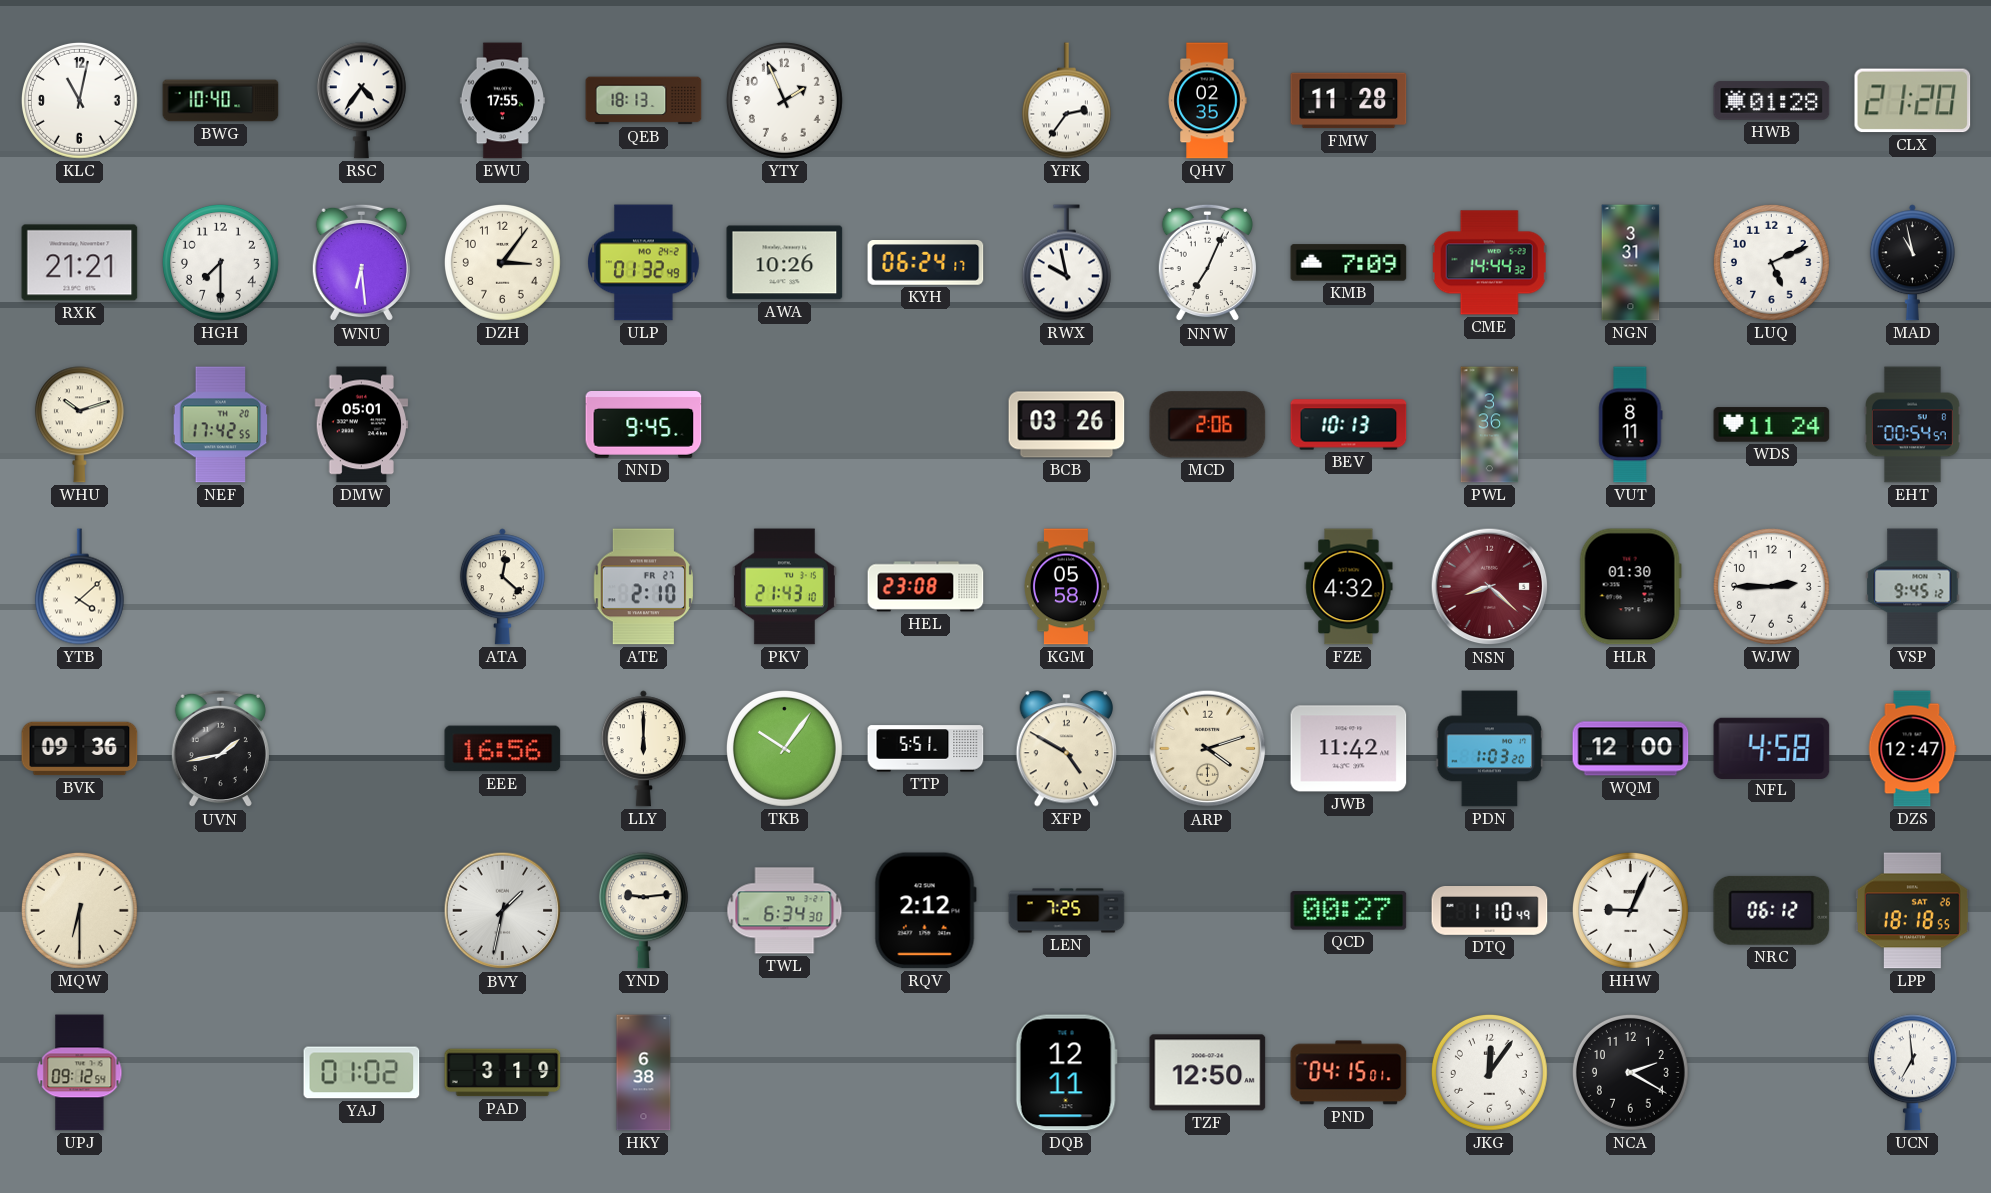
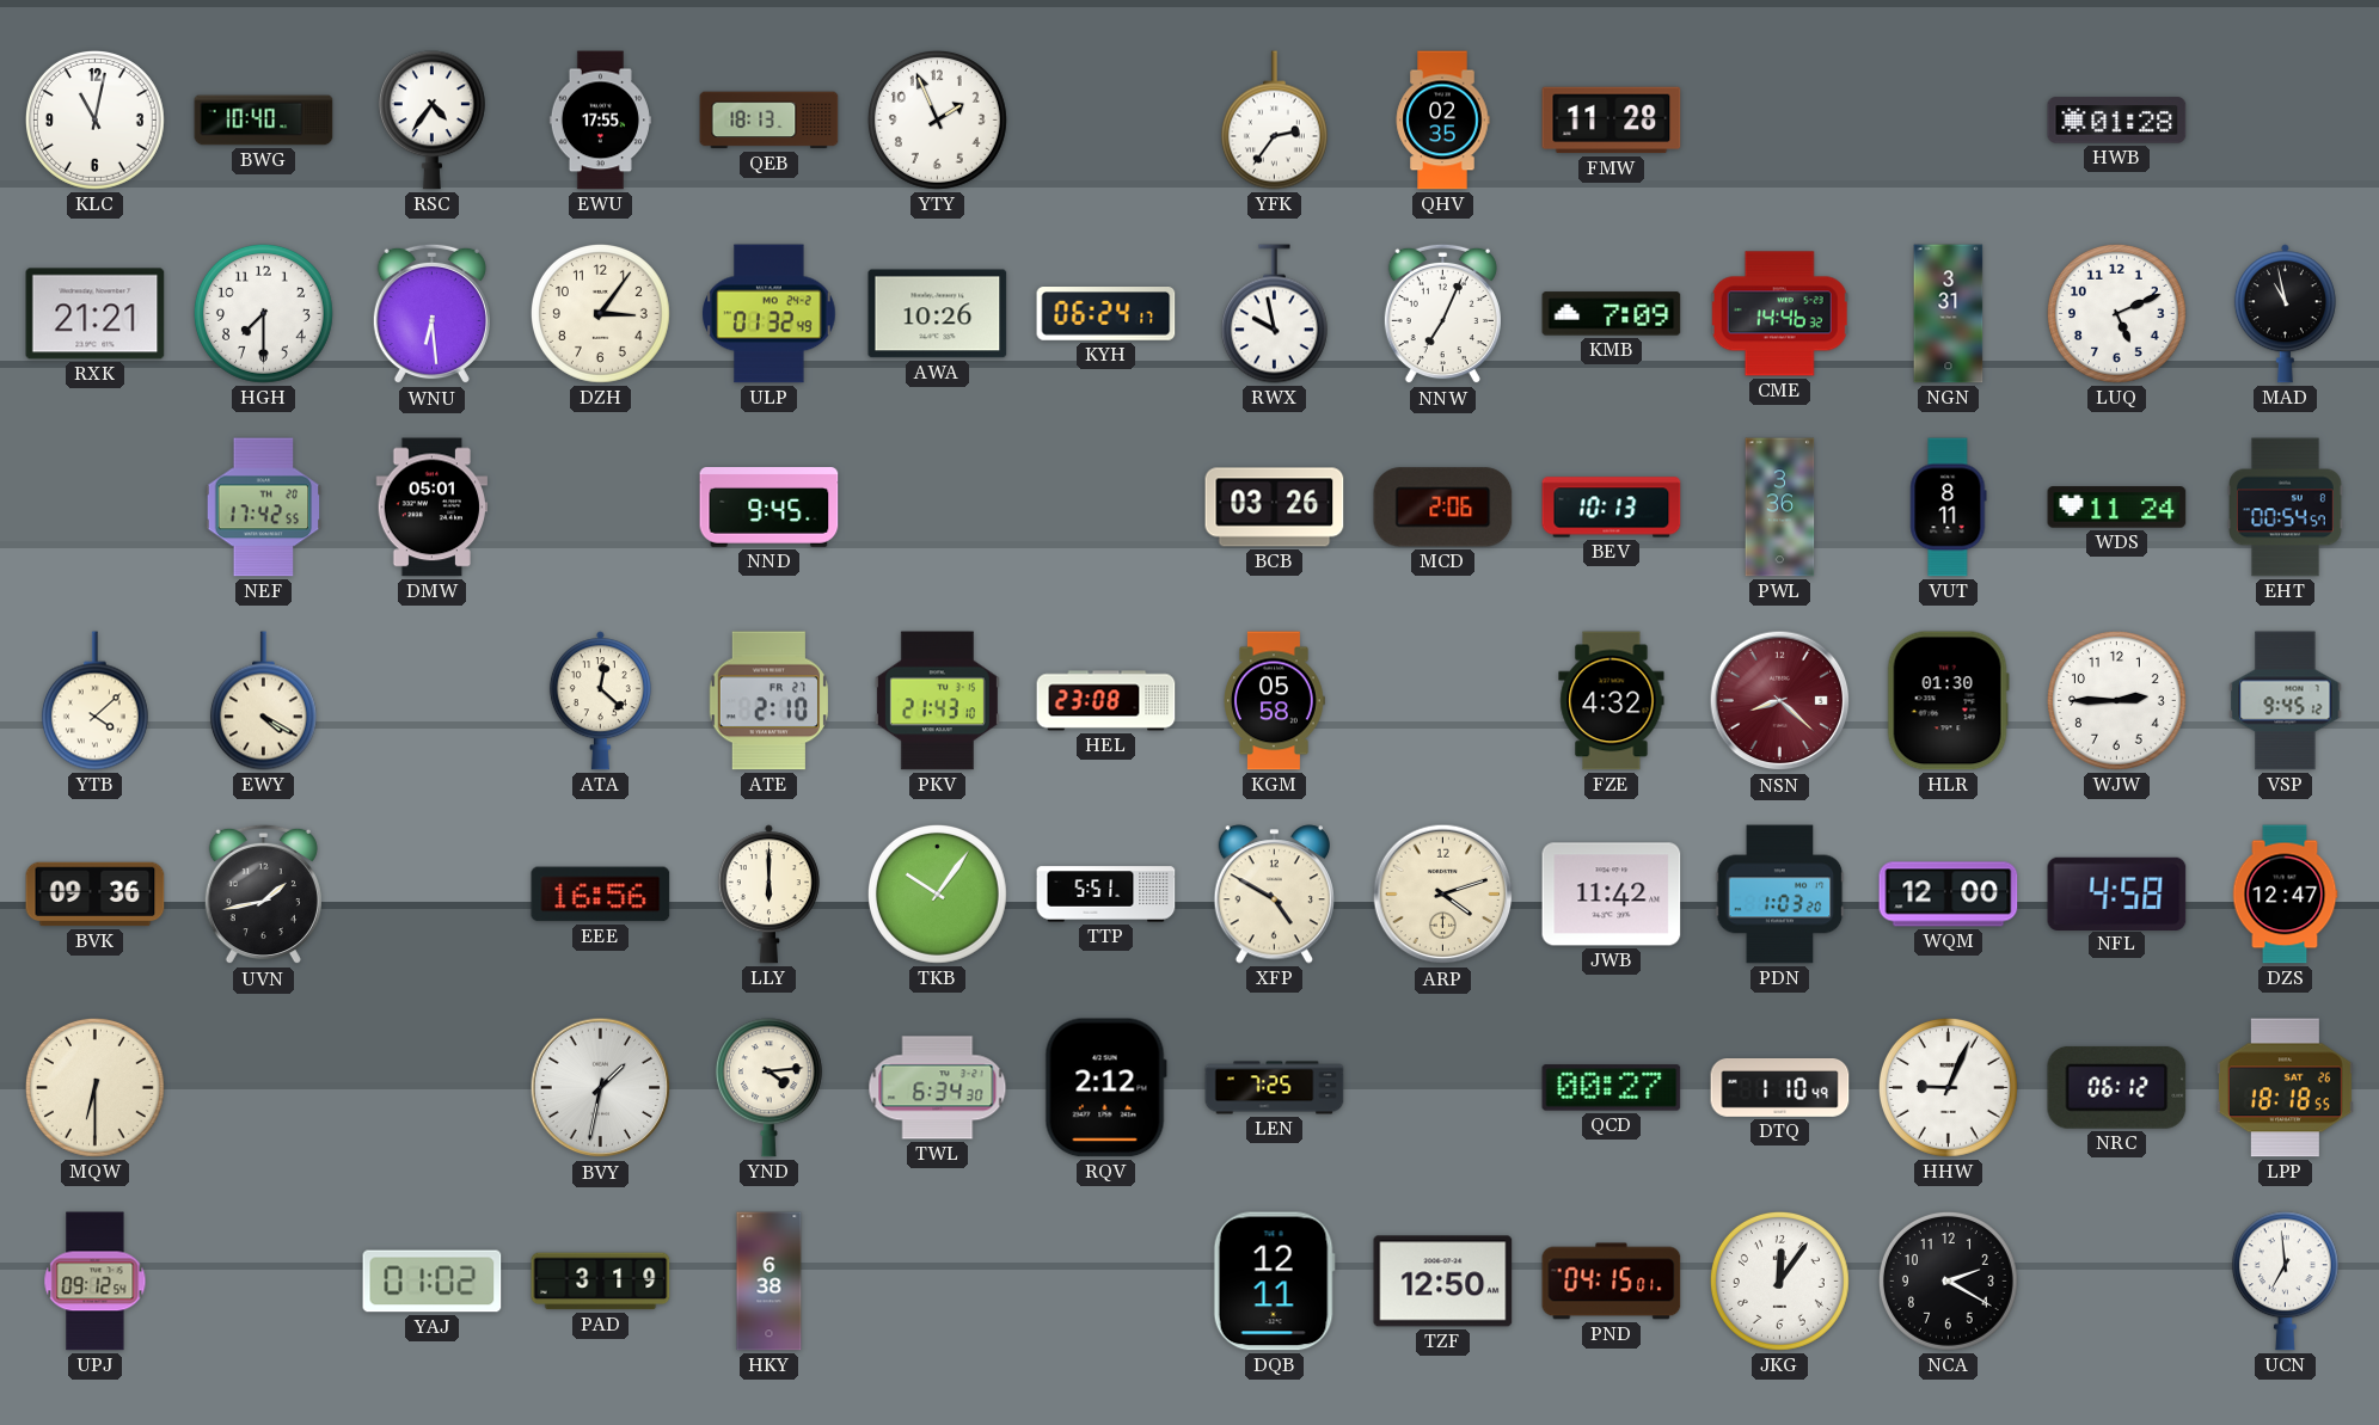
CLX: 21:20 -> none (1913, 101)
CME: 14:44 -> 14:46 (1779, 314)
WHU: 10:12 -> none (79, 425)
EWY: none -> 4:20 (263, 701)
YND: 9:14 -> 4:14 (768, 1088)
